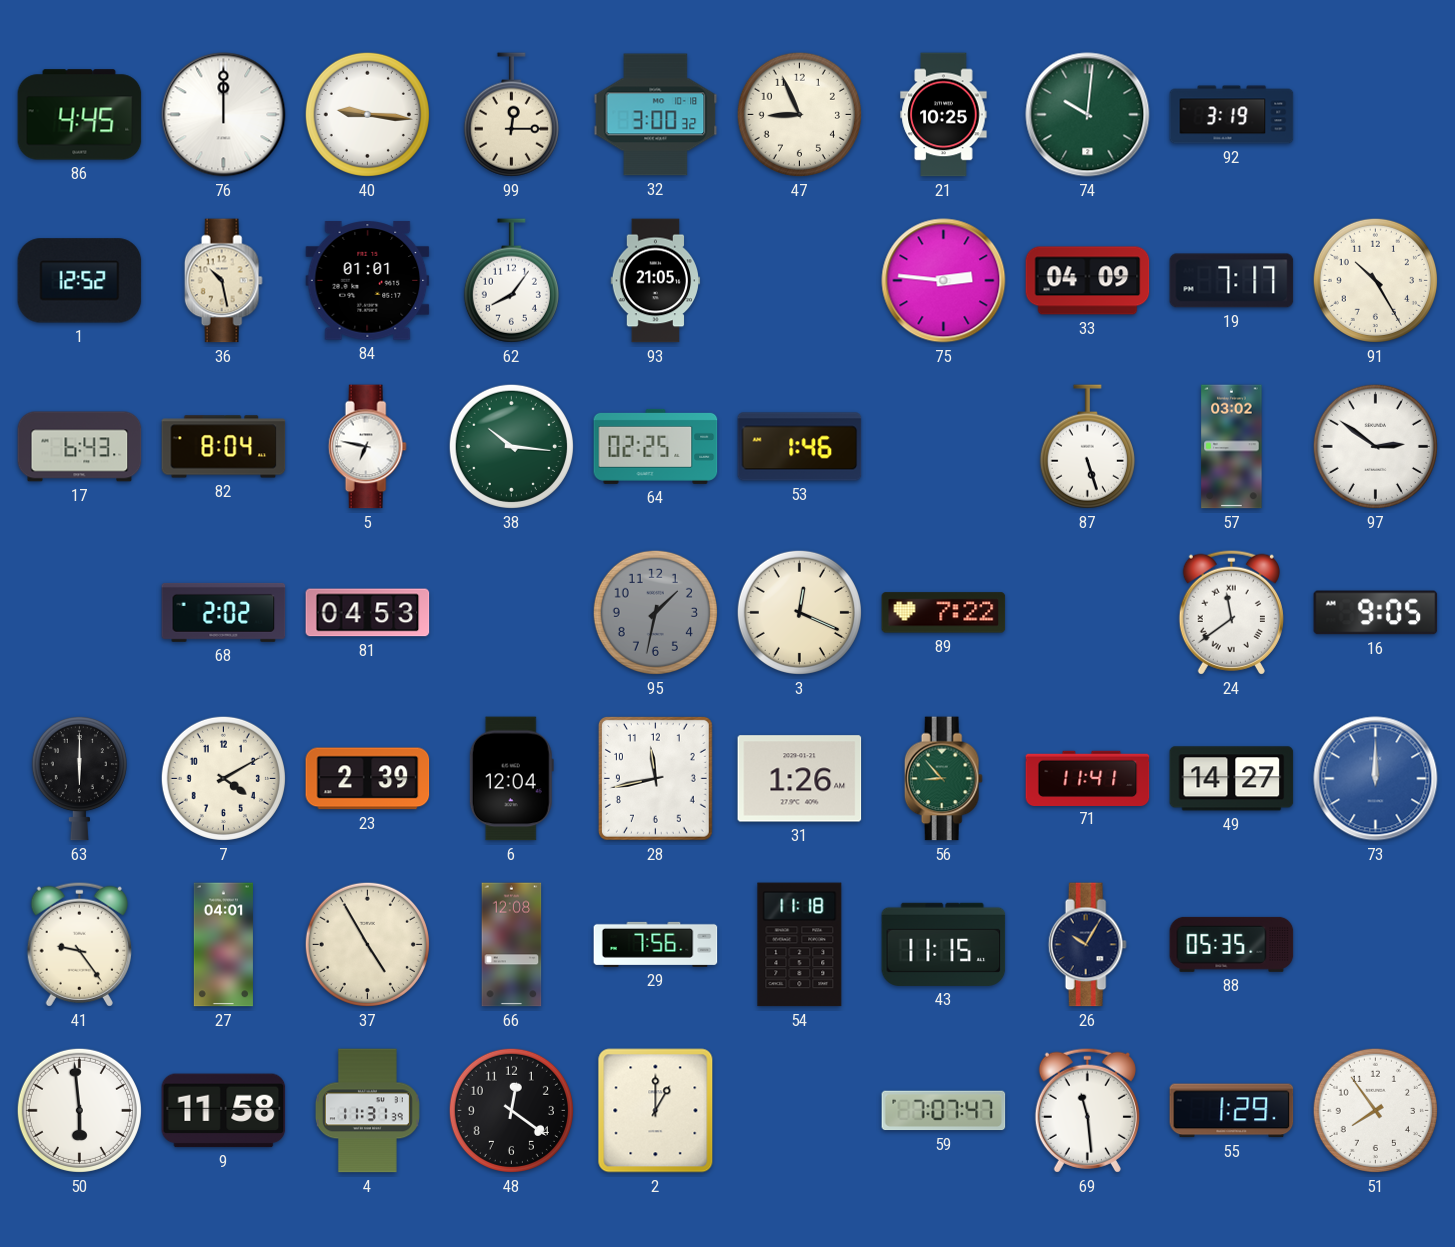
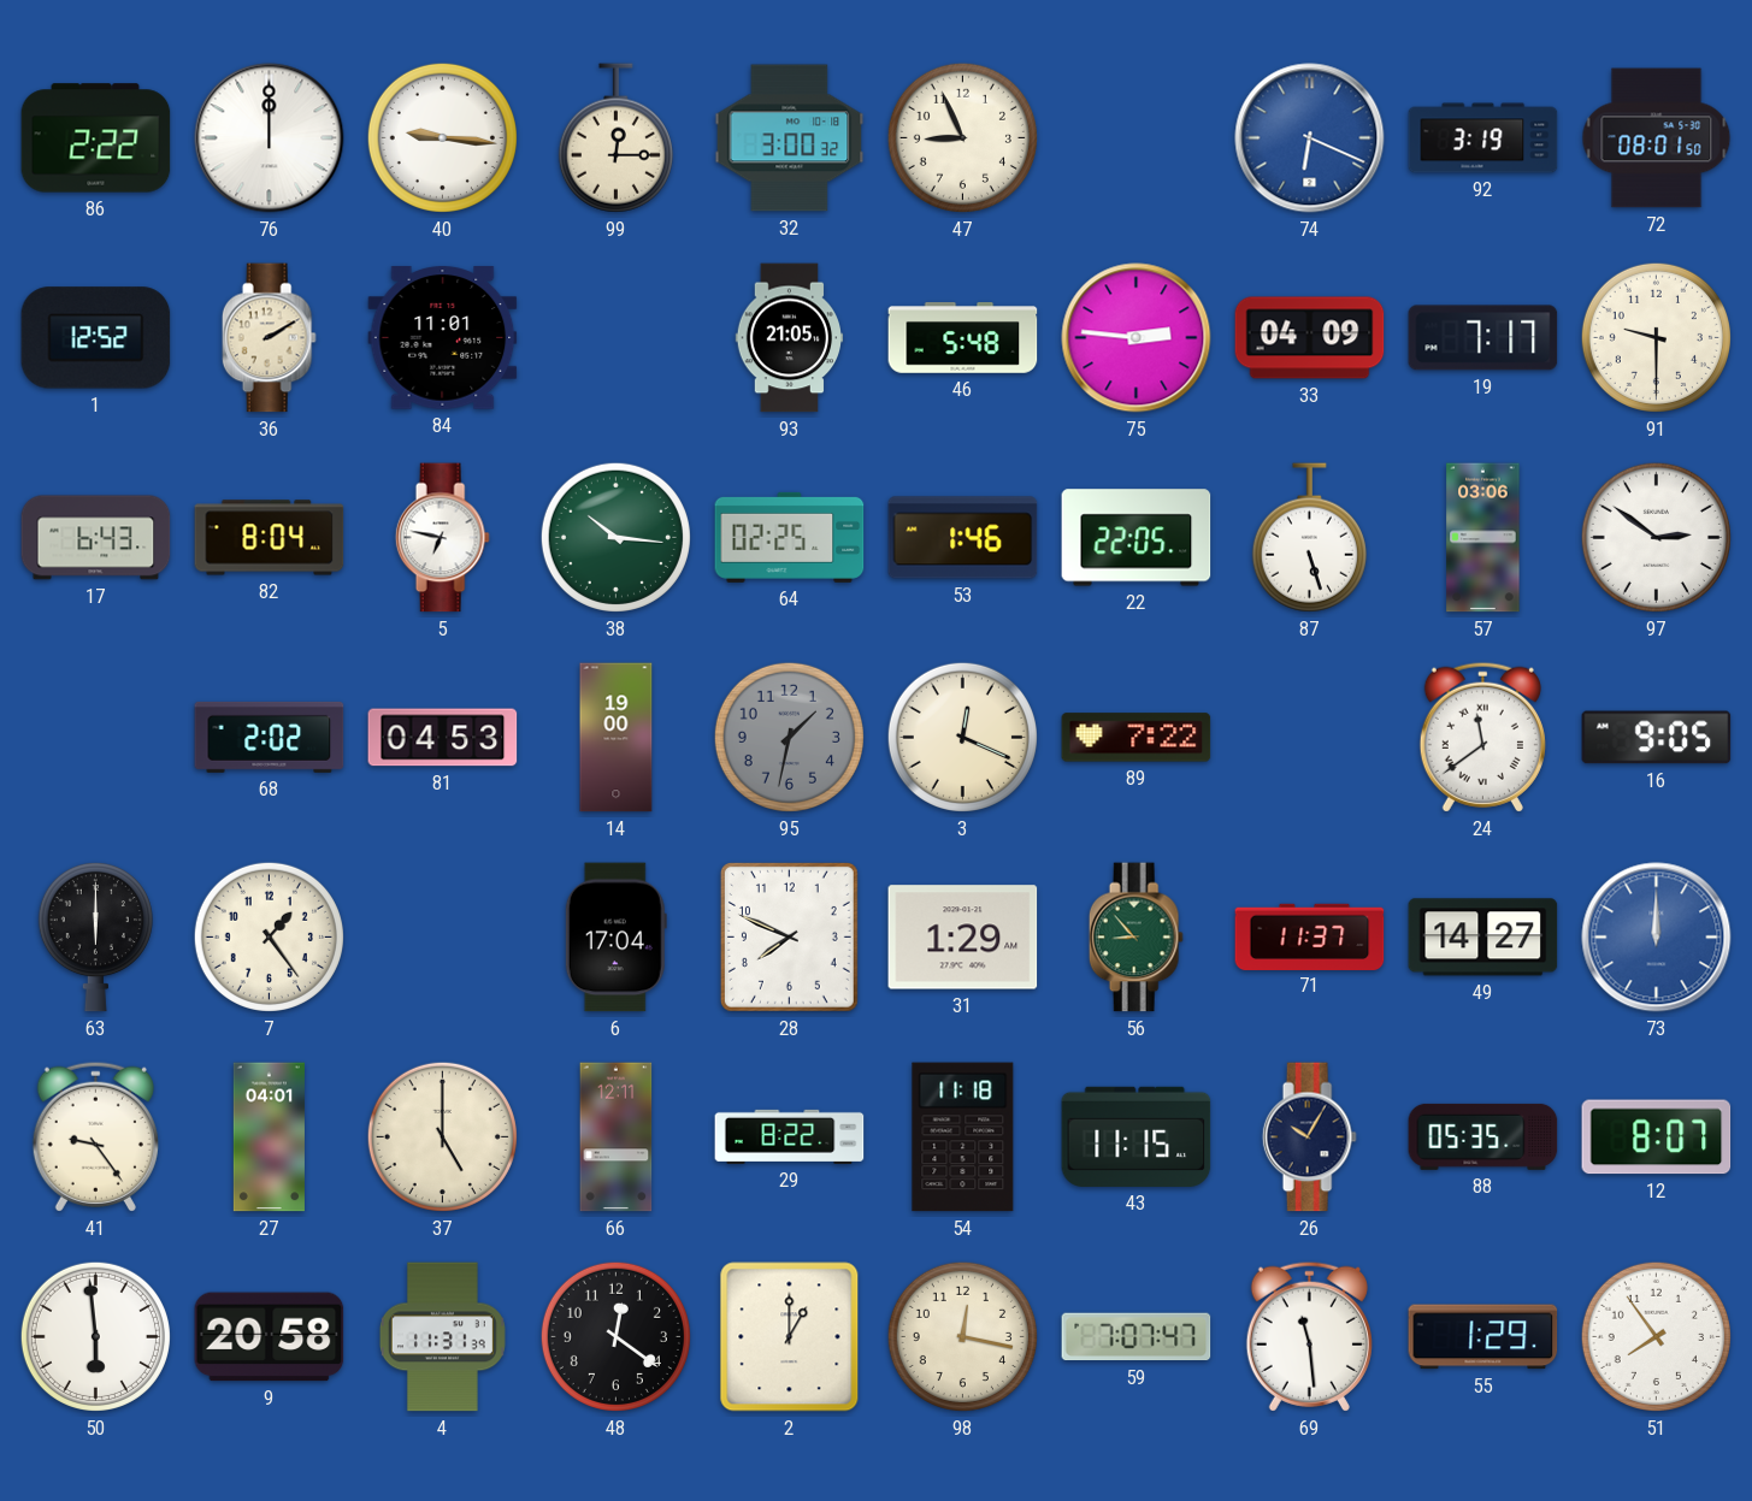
86: 4:45 -> 2:22 (96, 138)
21: 10:25 -> none (944, 115)
74: 10:01 -> 6:19 (1310, 138)
74 dial: green -> blue (1310, 138)
72: none -> 08:01 (1657, 138)
36: 10:28 -> 2:10 (269, 338)
84: 01:01 -> 11:01 (443, 338)
62: 8:06 -> none (511, 281)
46: none -> 5:48 (963, 338)
91: 10:25 -> 9:30 (1656, 337)
22: none -> 22:05 (1137, 538)
57: 03:02 -> 03:06 (1483, 538)
14: none -> 19:00 (617, 738)
7: 4:10 -> 1:24 (269, 936)
23: 2:39 -> none (368, 779)
6: 12:04 -> 17:04 (615, 938)
28: 11:43 -> 7:49 (789, 936)
31: 1:26 -> 1:29 (963, 938)
71: 11:41 -> 11:37 (1310, 936)
37: 4:55 -> 5:00 (442, 1136)
66: 12:08 -> 12:11 (617, 1137)
29: 7:56 -> 8:22 (790, 1136)
12: none -> 8:07 (1657, 1137)
9: 11:58 -> 20:58 (270, 1337)
98: none -> 12:17 (962, 1336)
